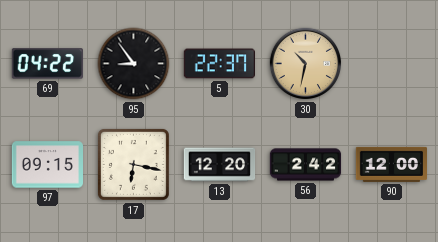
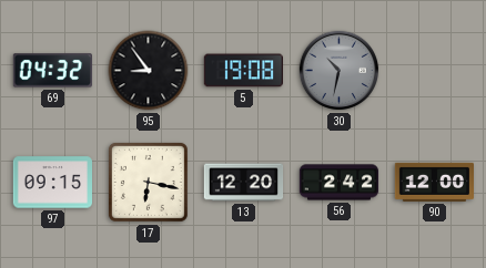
69: 04:22 -> 04:32 (52, 71)
5: 22:37 -> 19:08 (243, 71)
30 dial: champagne -> grey (340, 71)
